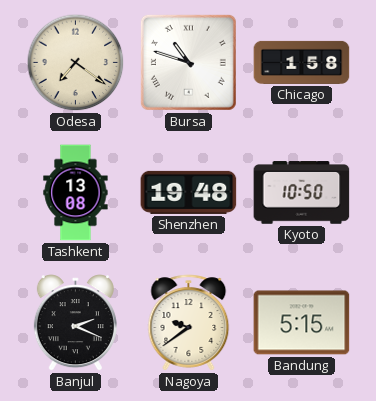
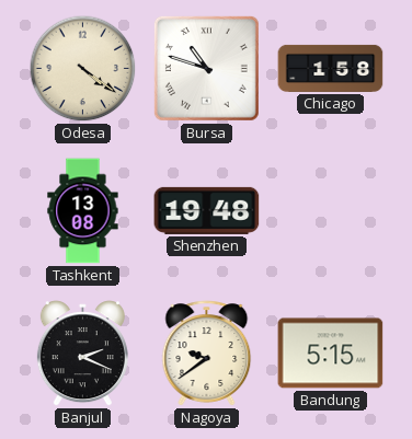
Odesa: 7:21 -> 4:21 (83, 69)
Kyoto: 10:50 -> none (302, 193)
